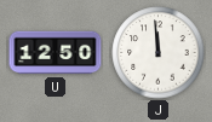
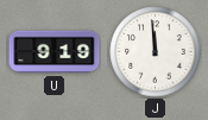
U: 12:50 -> 9:19 (55, 52)
